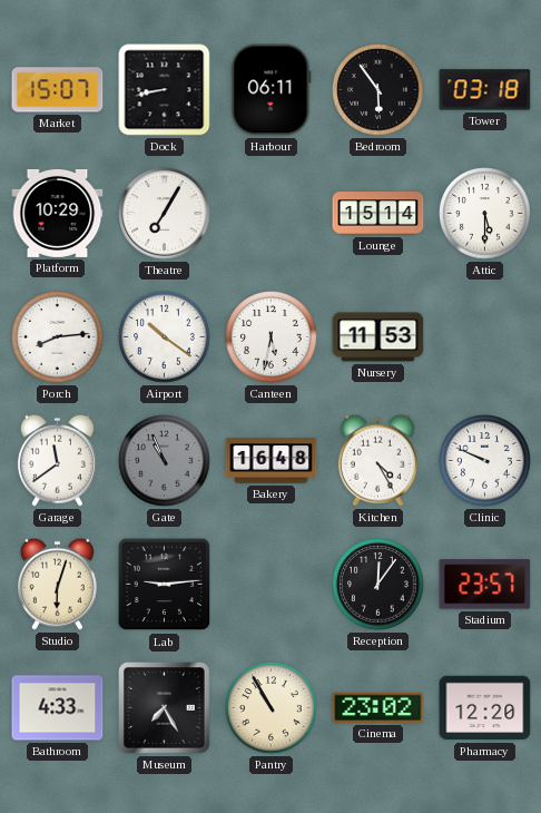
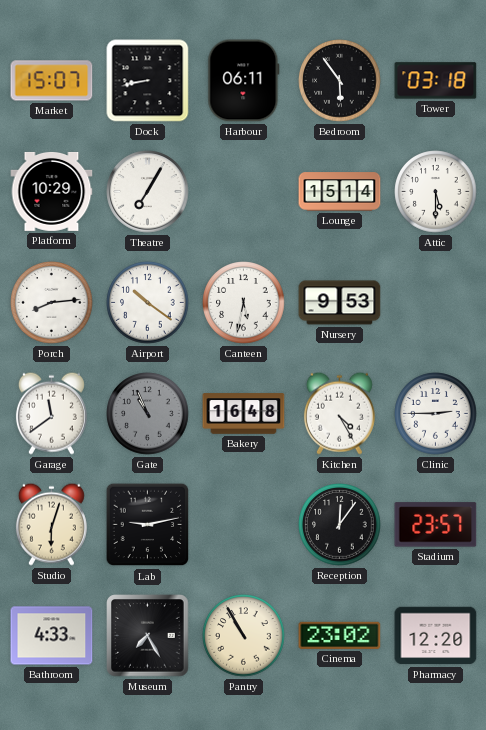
Nursery: 11:53 -> 9:53 (340, 303)
Clinic: 9:49 -> 2:45 (436, 414)
Lab: 9:14 -> 9:13 (148, 525)
